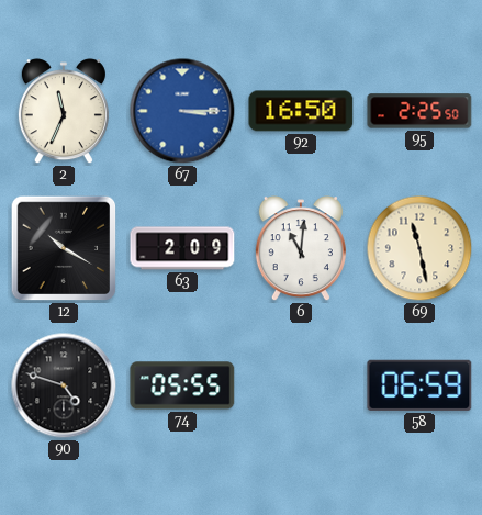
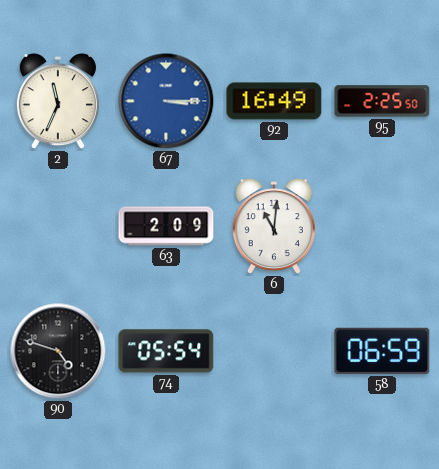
92: 16:50 -> 16:49 (274, 101)
12: 10:20 -> none (64, 248)
69: 11:28 -> none (419, 248)
74: 05:55 -> 05:54 (166, 351)
